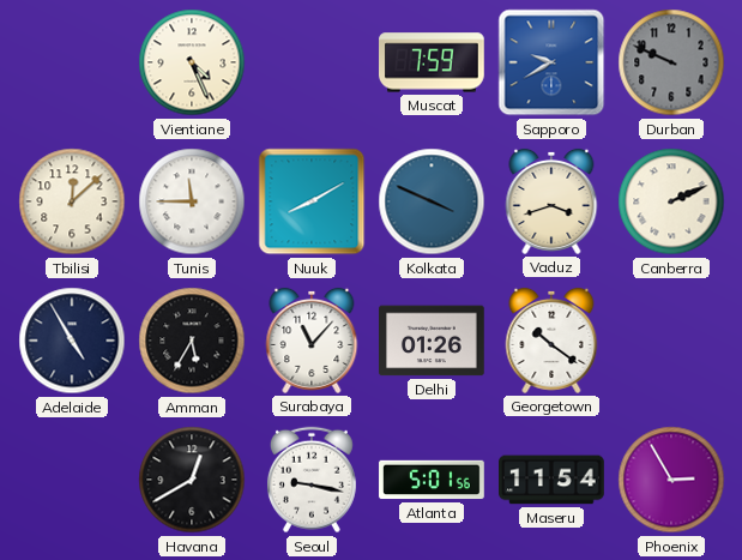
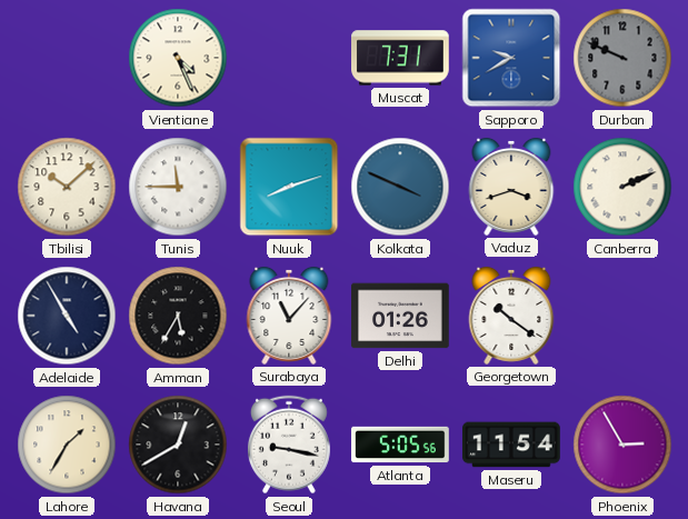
Muscat: 7:59 -> 7:31 (401, 58)
Tbilisi: 12:08 -> 10:08 (67, 187)
Nuuk: 8:10 -> 8:12 (289, 187)
Lahore: none -> 1:35 (67, 445)
Atlanta: 5:01 -> 5:05 (400, 445)
